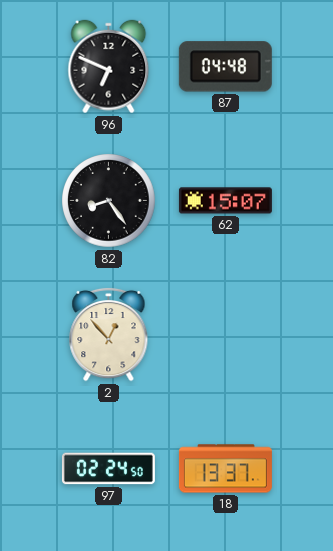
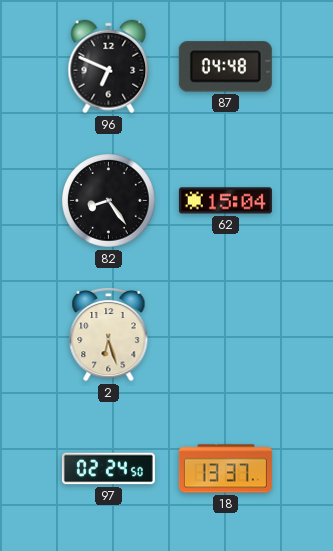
62: 15:07 -> 15:04 (225, 201)
2: 12:53 -> 6:27 (109, 334)
